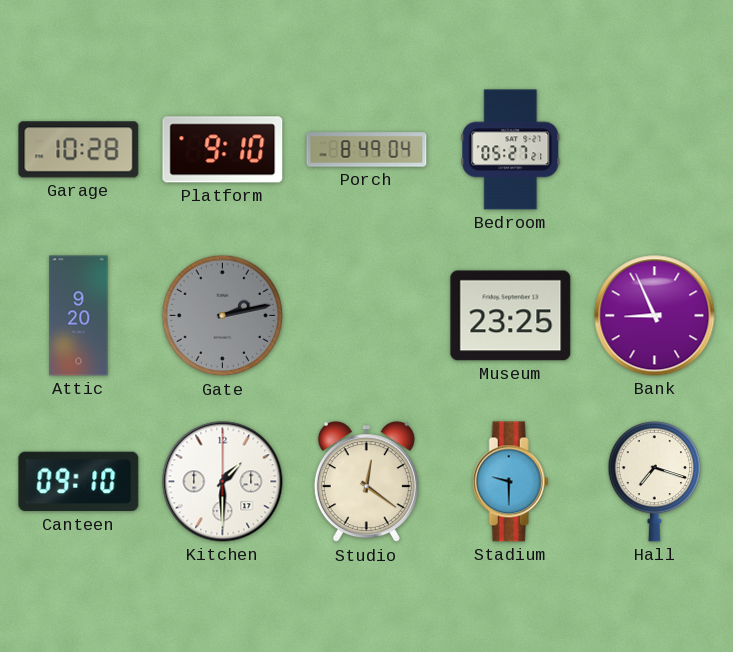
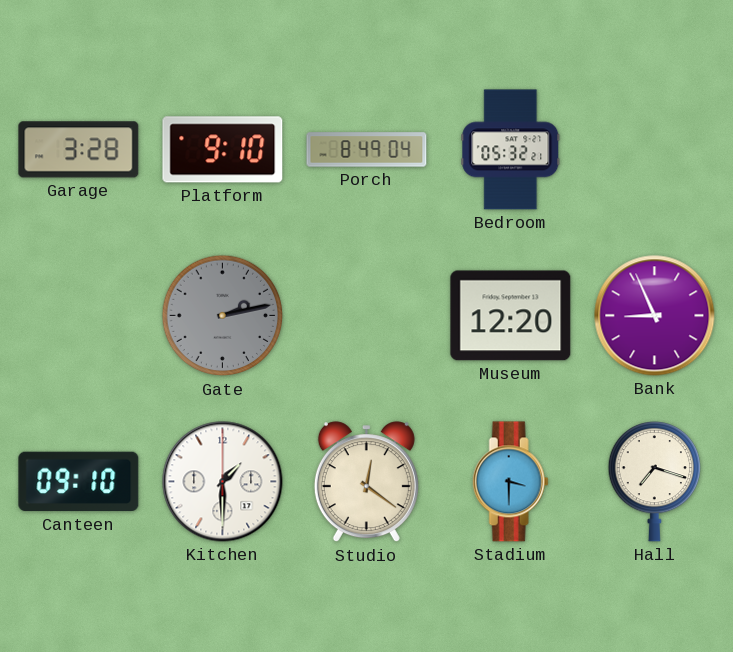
Garage: 10:28 -> 3:28 (79, 150)
Bedroom: 05:27 -> 05:32 (511, 150)
Attic: 9:20 -> none (79, 316)
Museum: 23:25 -> 12:20 (511, 316)
Stadium: 9:30 -> 3:30 (510, 482)
